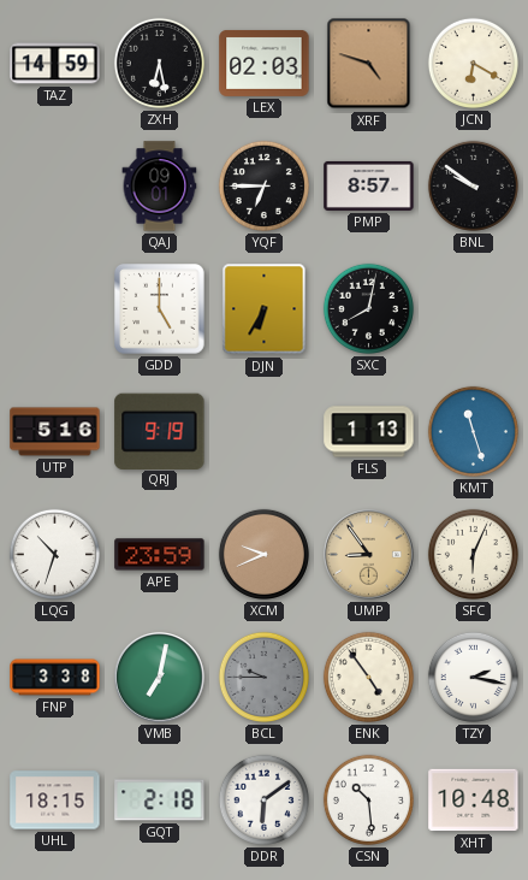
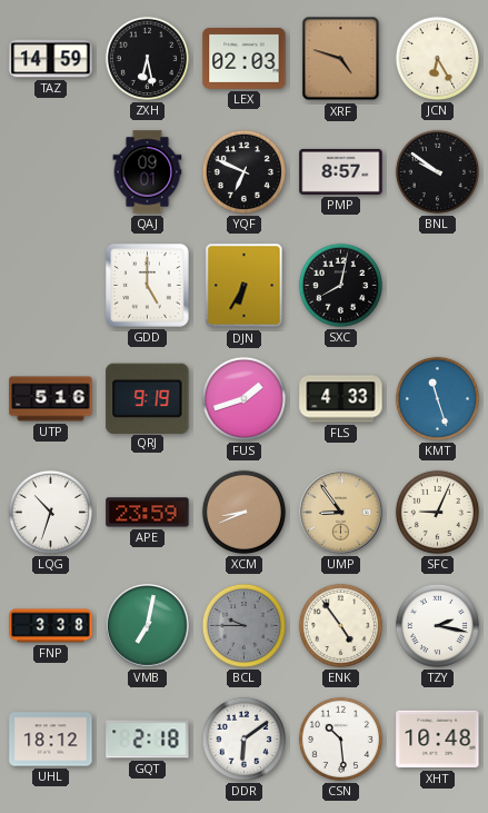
JCN: 6:20 -> 6:25 (437, 58)
YQF: 6:45 -> 6:49 (243, 171)
FUS: none -> 1:42 (243, 398)
FLS: 1:13 -> 4:33 (341, 399)
XCM: 9:41 -> 8:41 (243, 512)
SFC: 6:04 -> 9:04 (437, 512)
UHL: 18:15 -> 18:12 (51, 740)
